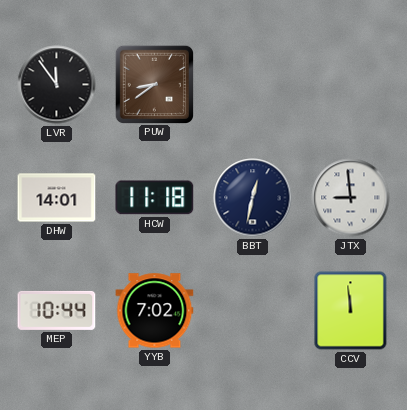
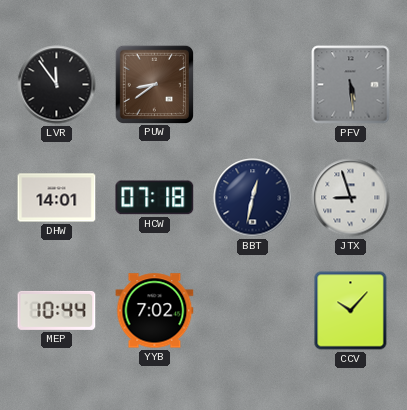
PFV: none -> 5:29 (351, 85)
HCW: 11:18 -> 07:18 (155, 198)
JTX: 8:59 -> 8:57 (351, 198)
CCV: 11:59 -> 10:07 (351, 311)
